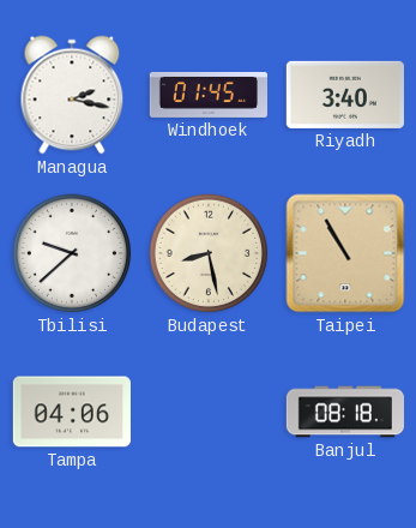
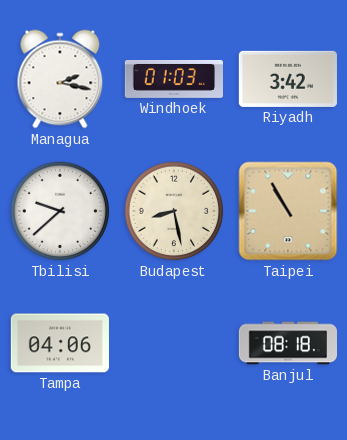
Windhoek: 01:45 -> 01:03 (173, 79)
Riyadh: 3:40 -> 3:42 (288, 79)
